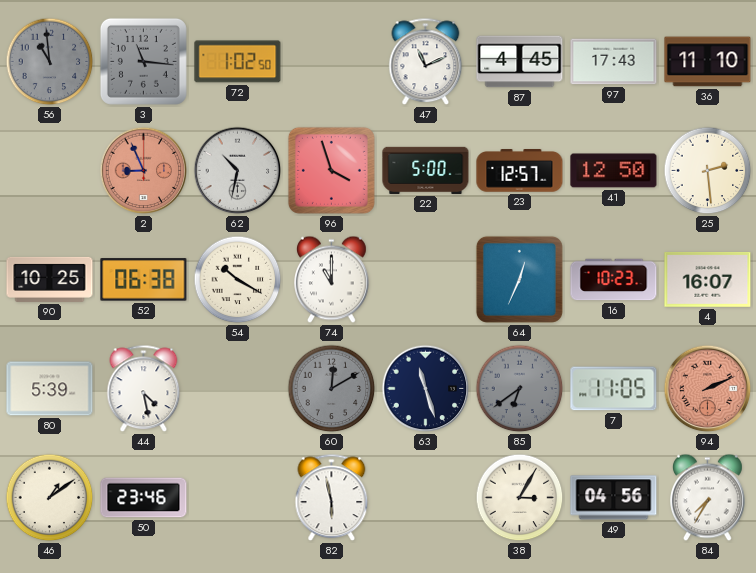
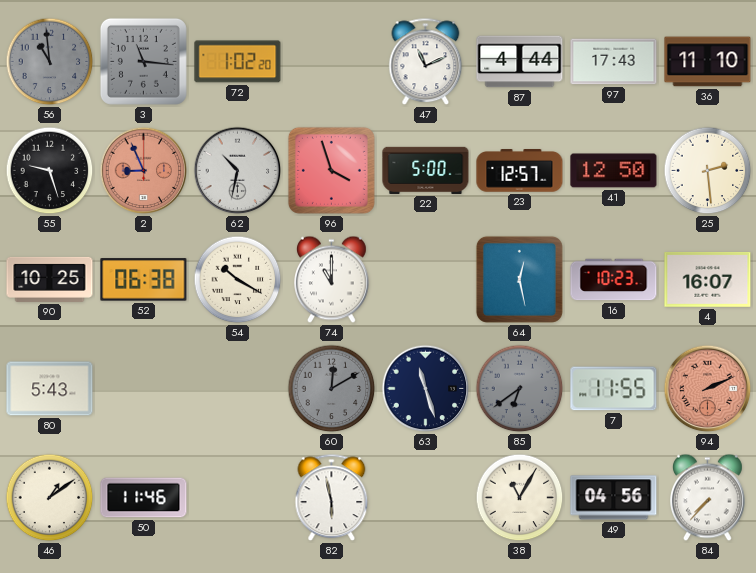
72: 1:02:50 -> 1:02:20 (238, 62)
87: 4:45 -> 4:44 (520, 62)
55: none -> 9:27 (50, 171)
64: 12:34 -> 12:28 (519, 279)
80: 5:39 -> 5:43 (50, 389)
44: 4:28 -> none (144, 389)
7: 11:05 -> 11:55 (614, 389)
50: 23:46 -> 11:46 (144, 498)
38: 3:05 -> 11:05 (520, 498)
84: 7:35 -> 7:37 (708, 498)
